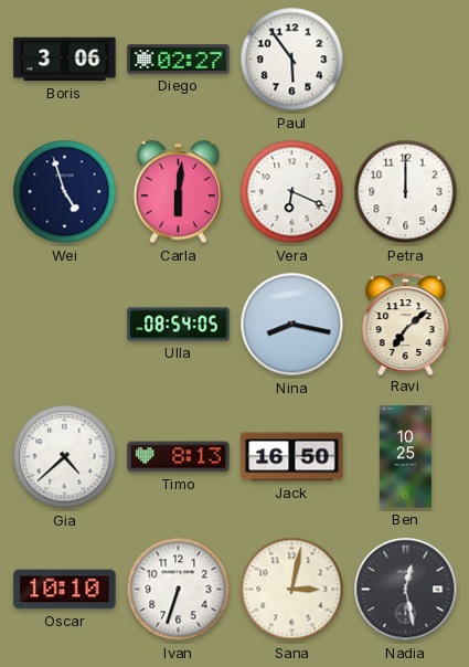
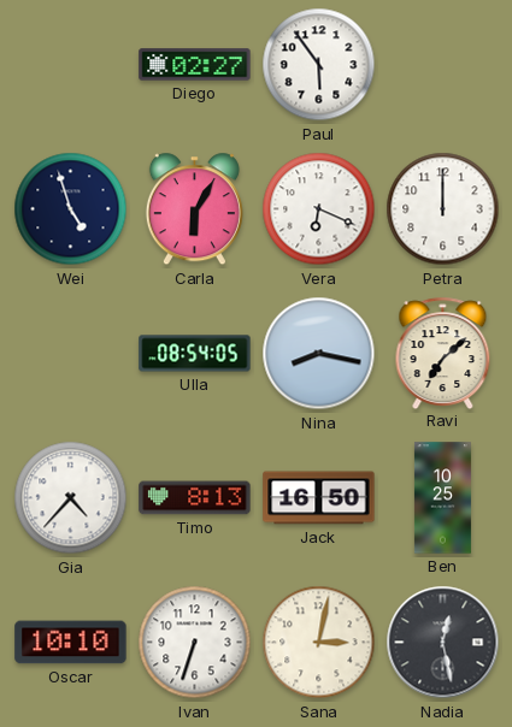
Boris: 3:06 -> none (65, 60)
Carla: 6:01 -> 6:05 (194, 209)
Gia: 4:38 -> 4:37 (71, 498)
